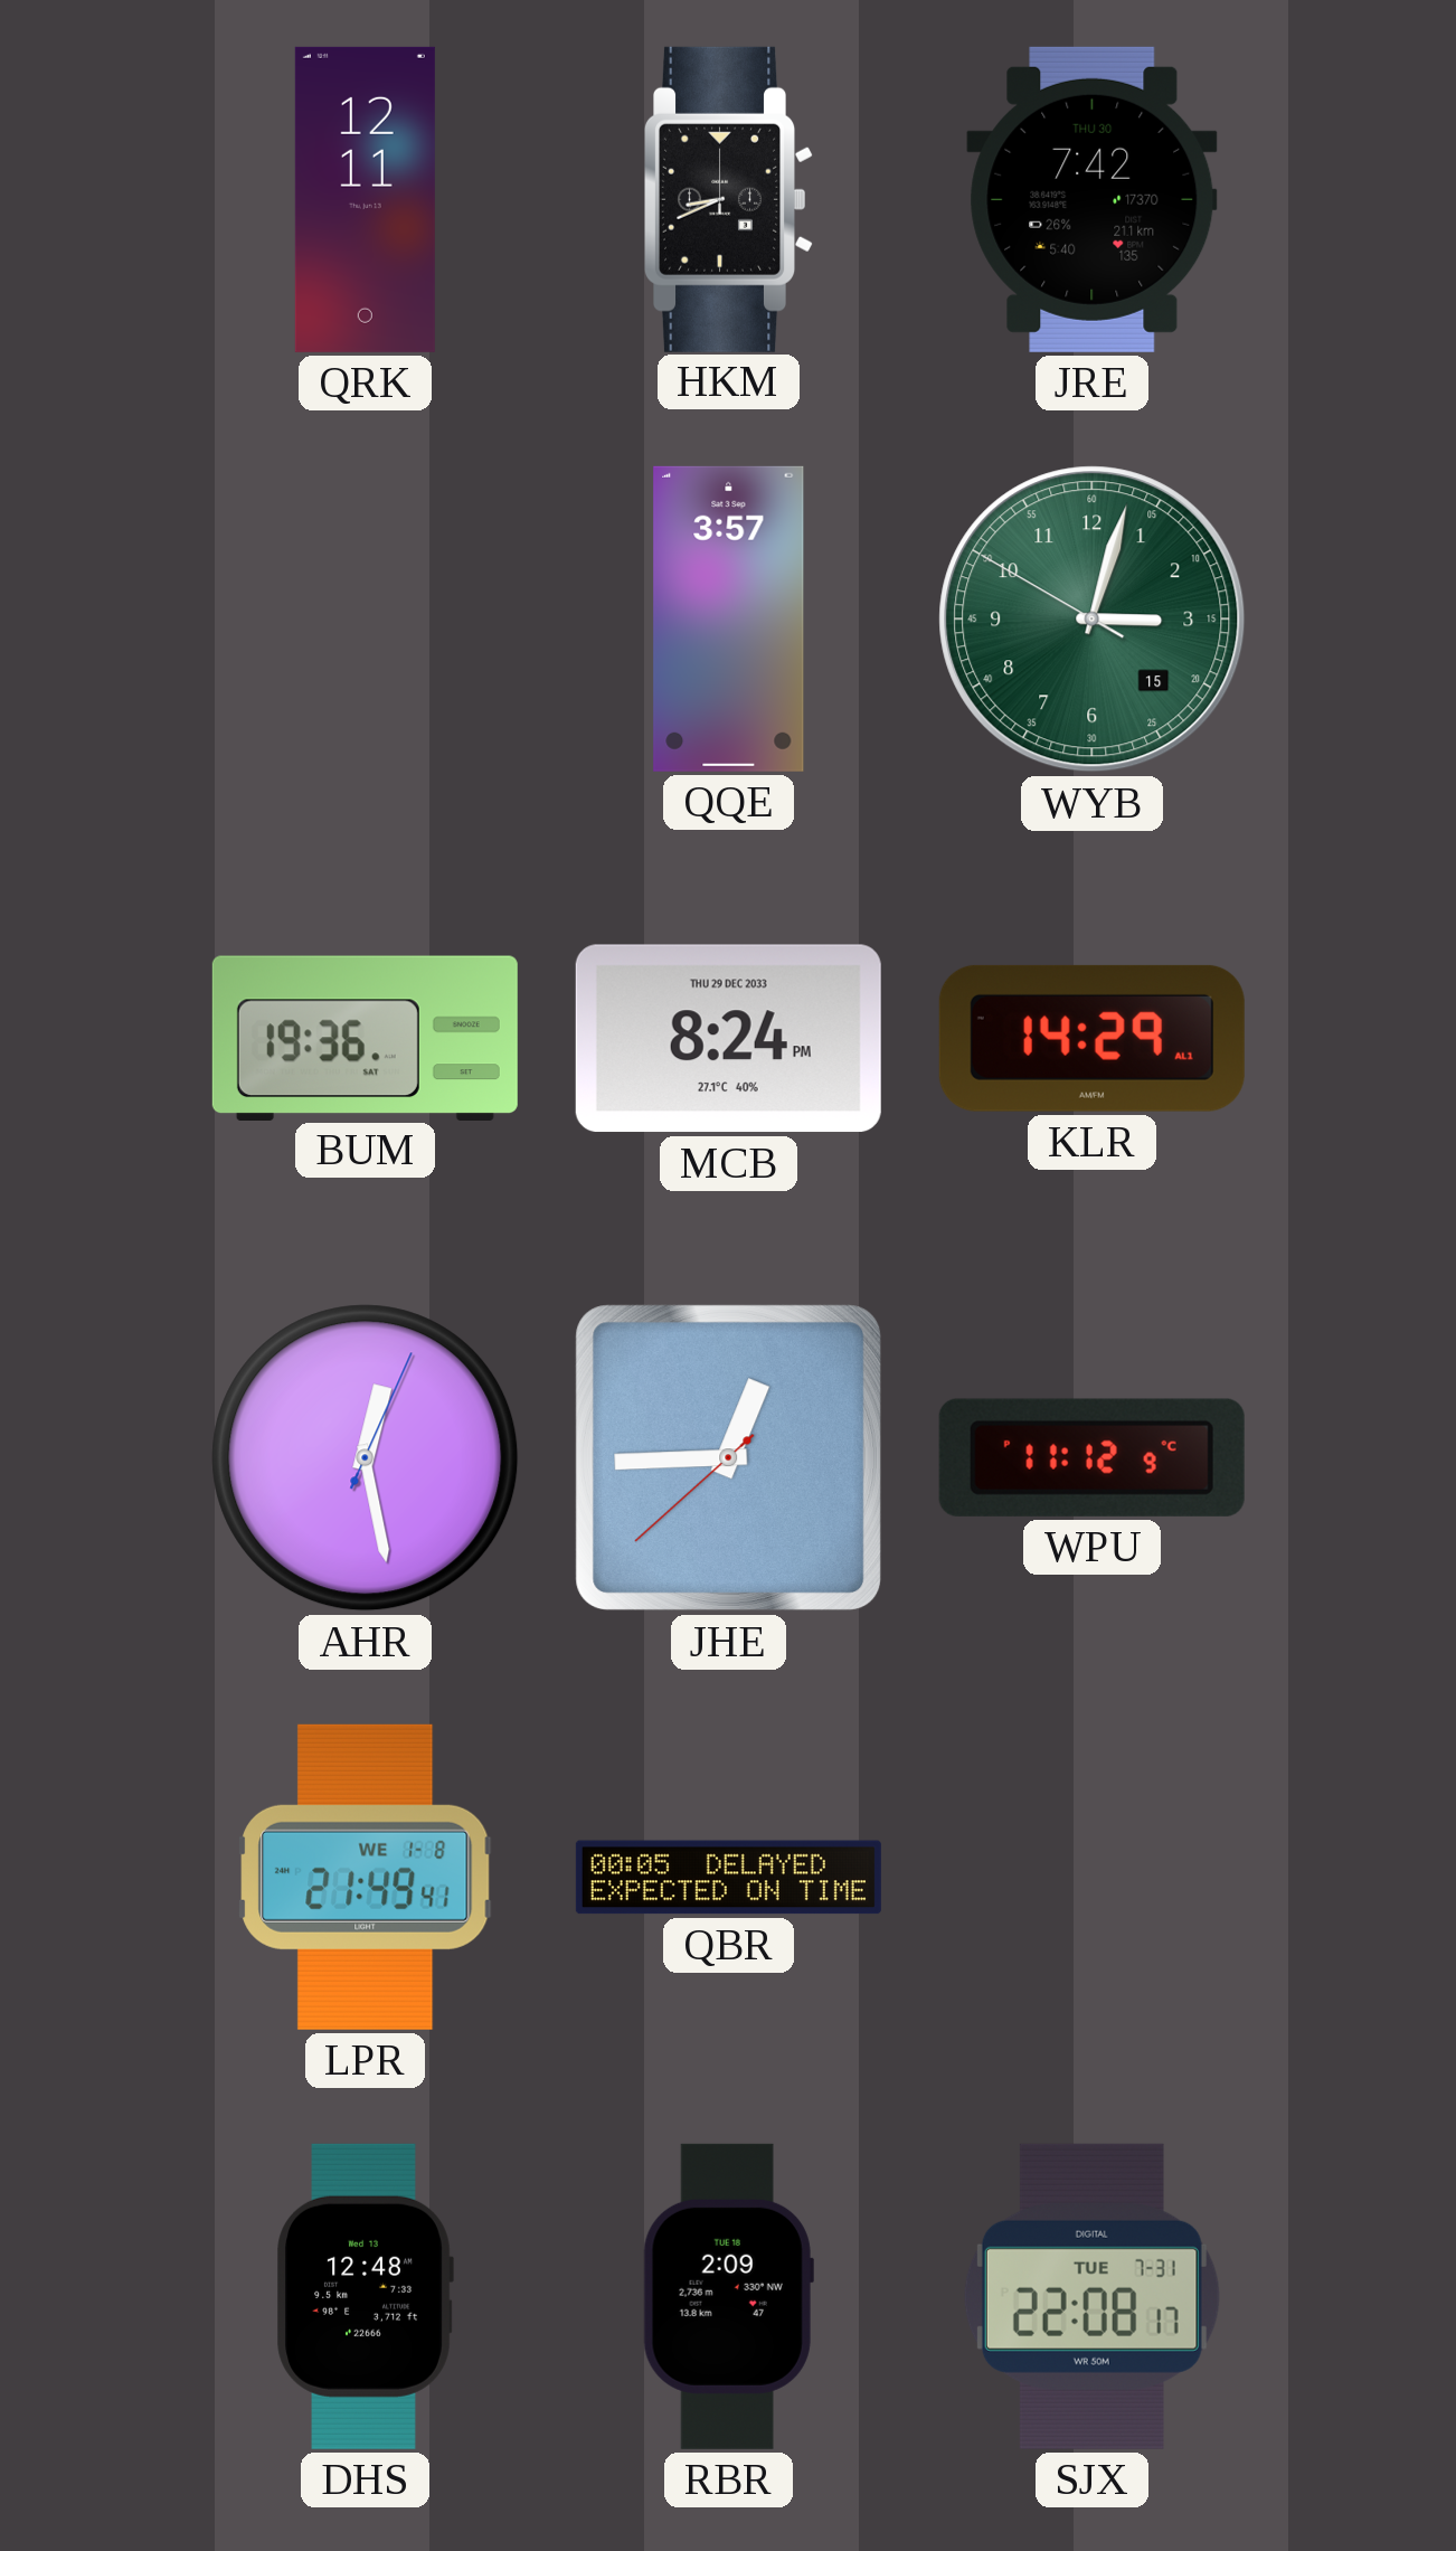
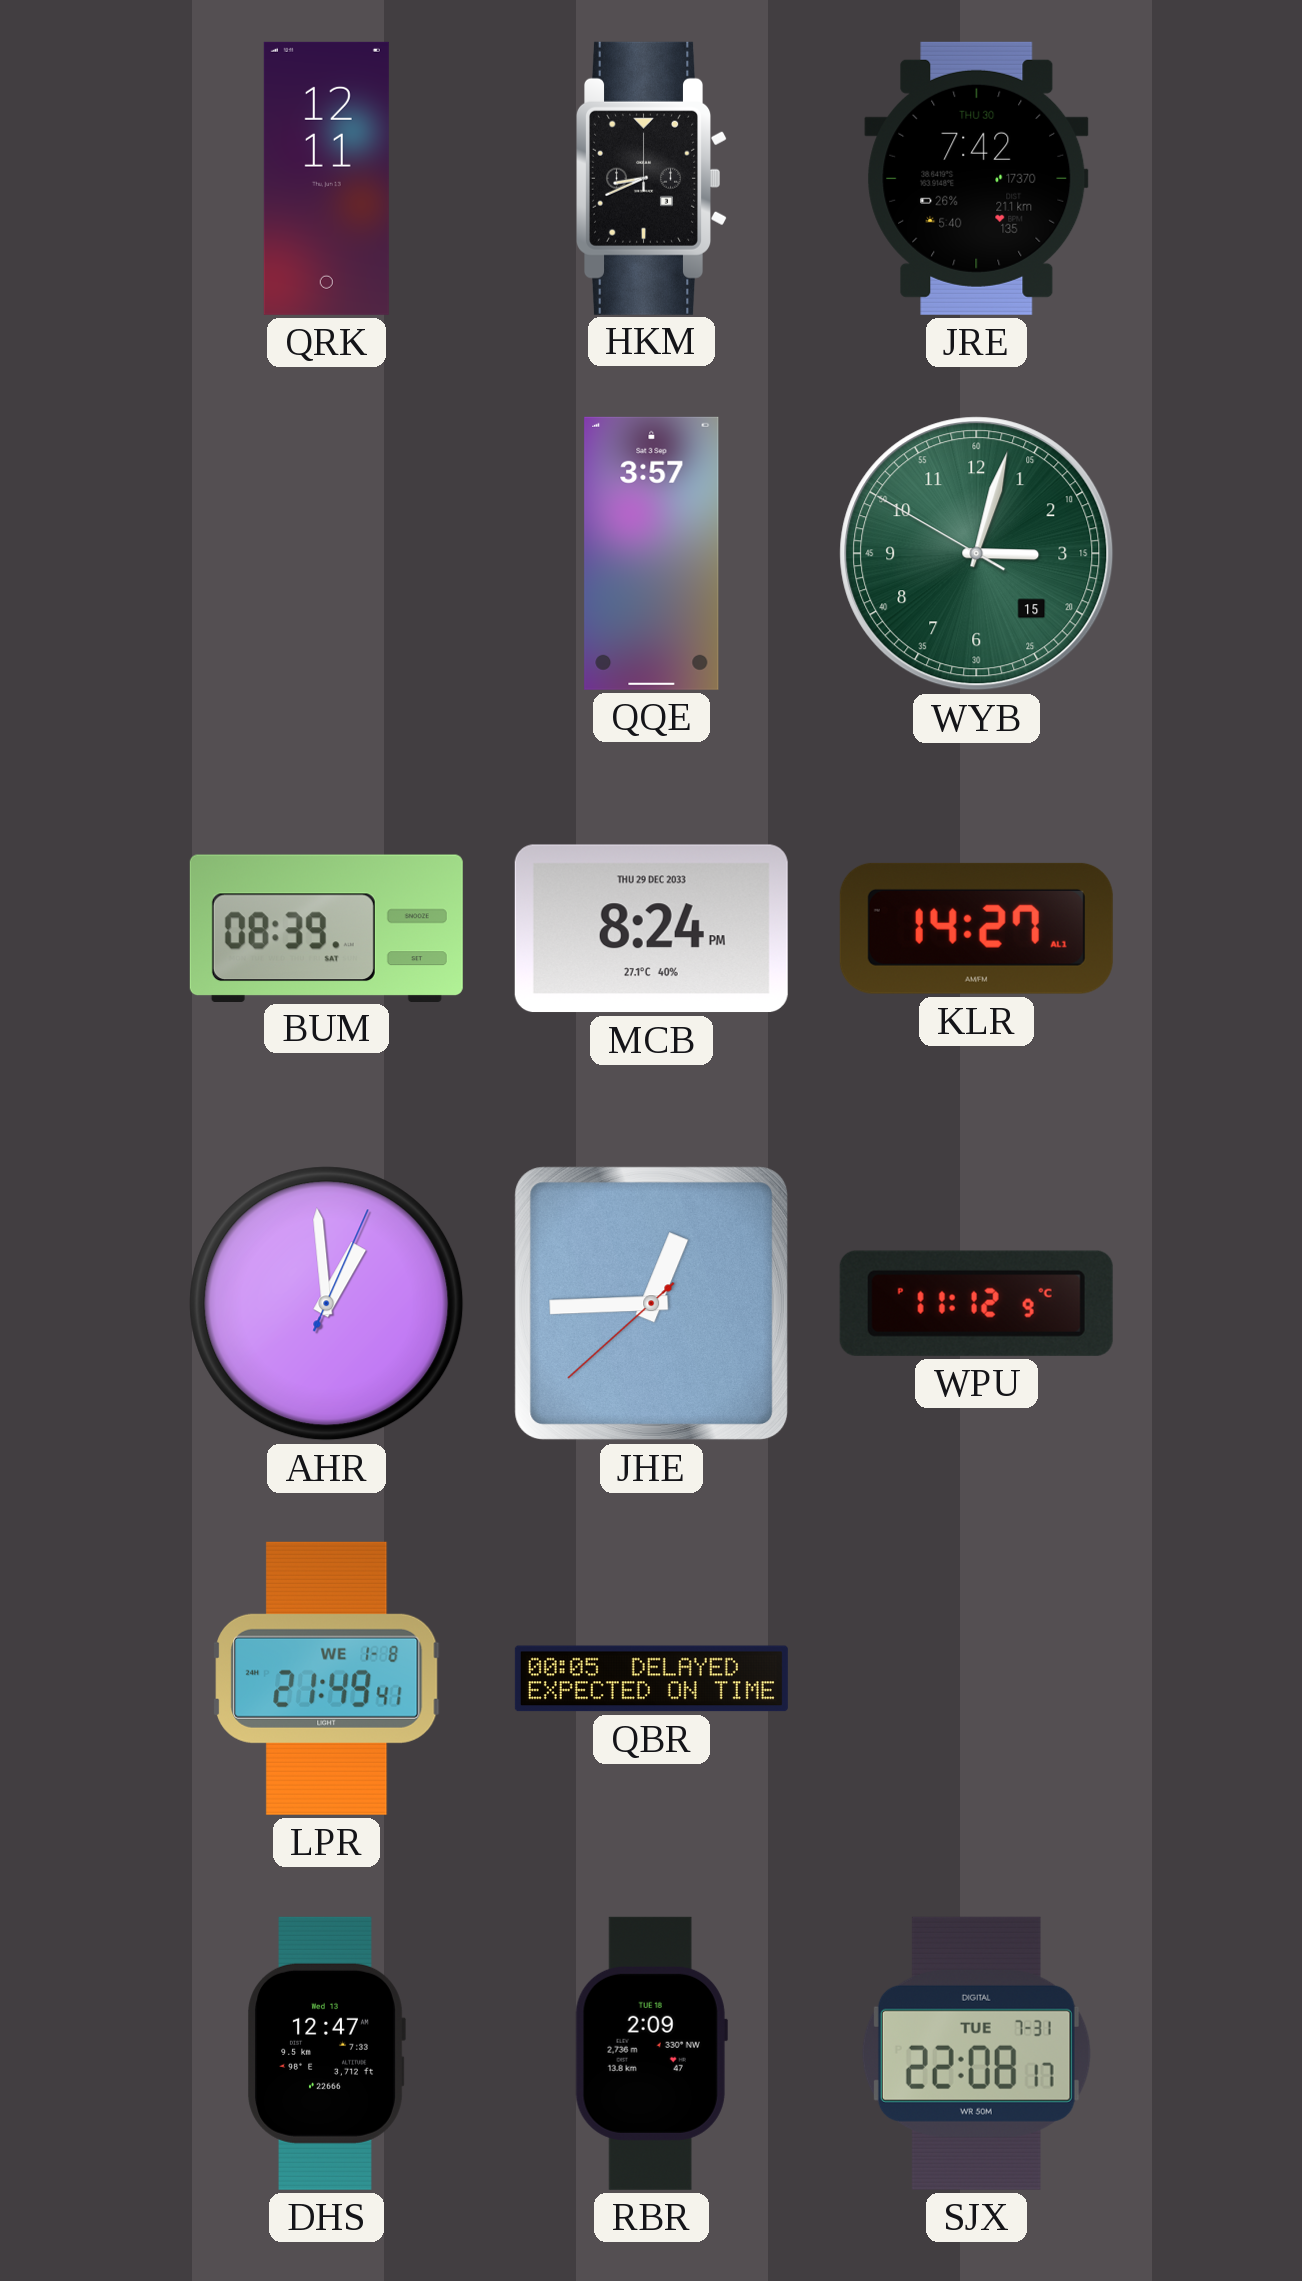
BUM: 19:36 -> 08:39 (326, 928)
KLR: 14:29 -> 14:27 (976, 928)
AHR: 12:28 -> 12:59 (327, 1304)
DHS: 12:48 -> 12:47 (326, 2053)
